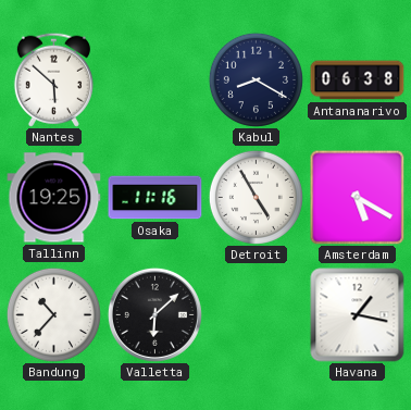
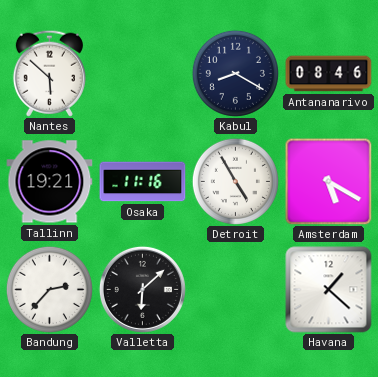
Antananarivo: 06:38 -> 08:46 (329, 74)
Tallinn: 19:25 -> 19:21 (50, 182)
Bandung: 10:37 -> 2:37 (49, 289)
Havana: 1:17 -> 1:22 (329, 290)
